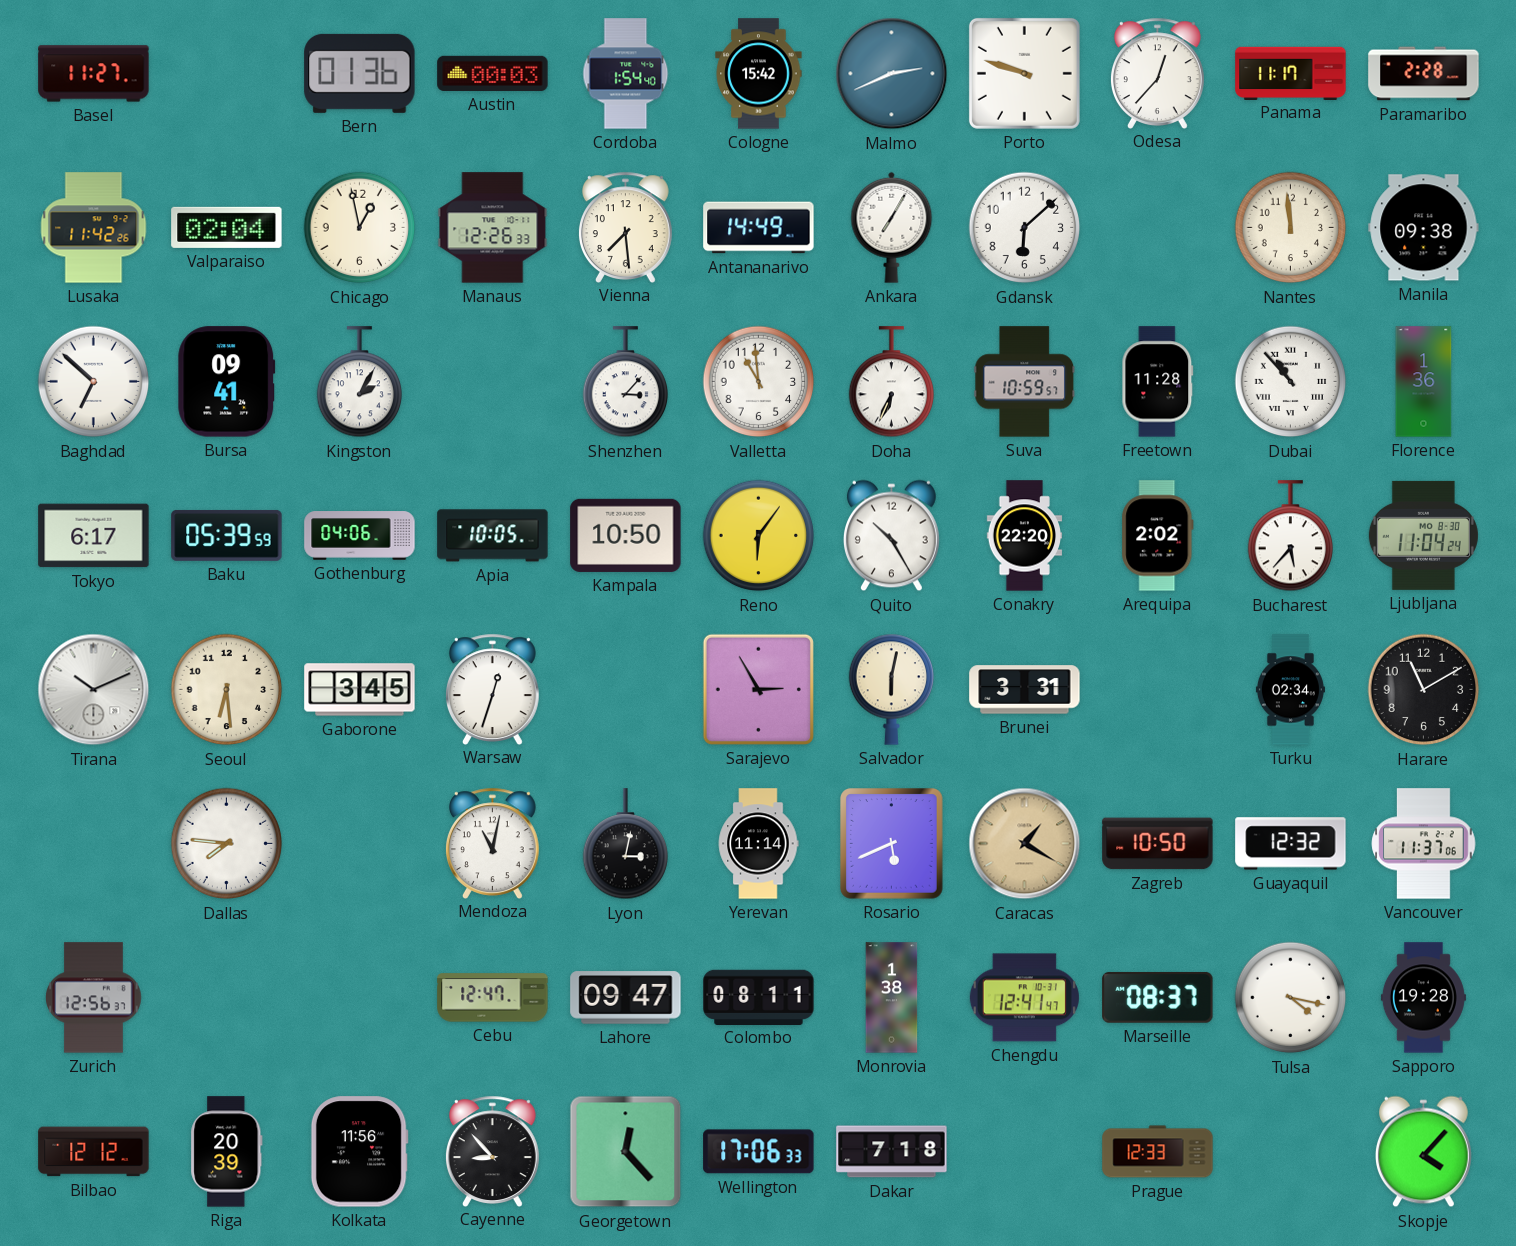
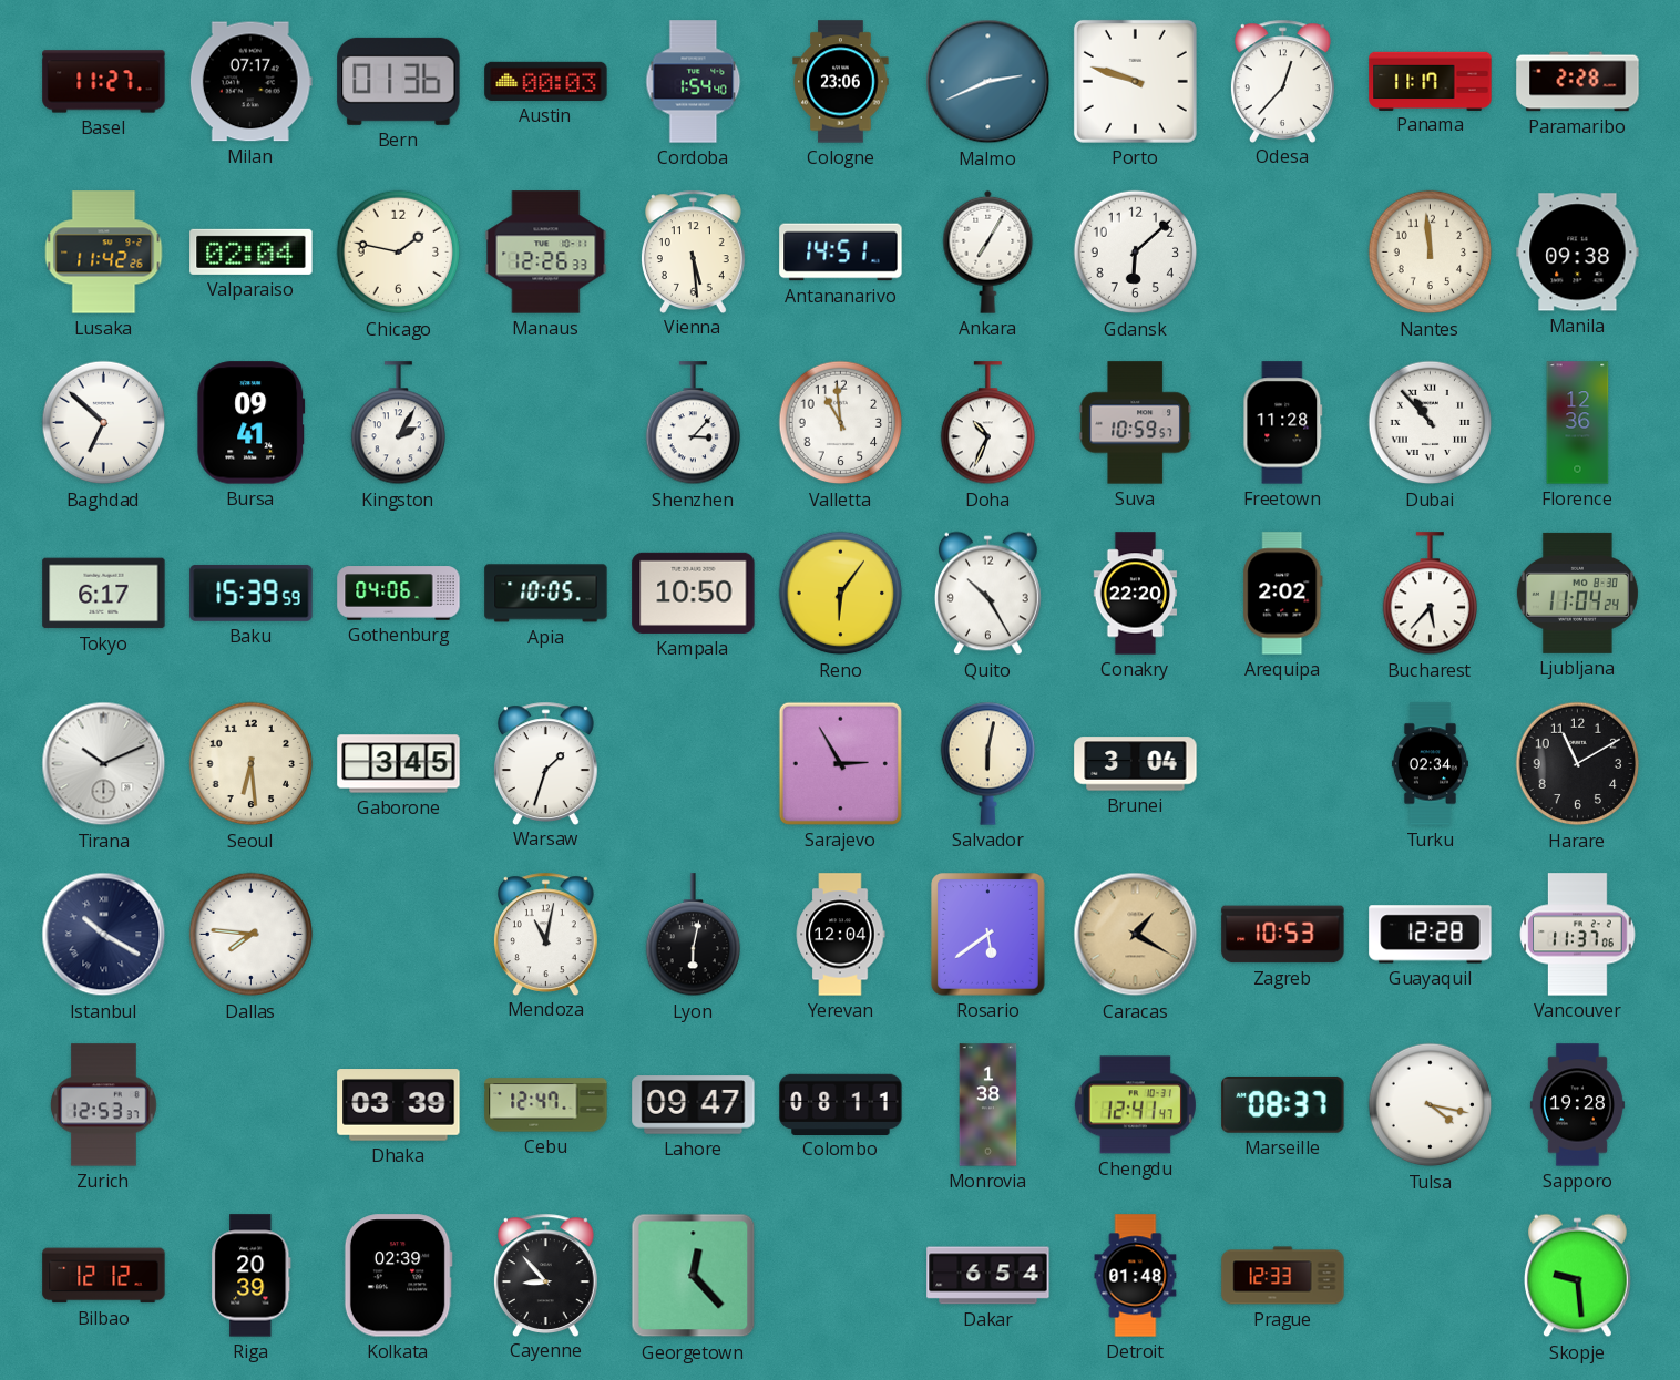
Milan: none -> 07:17 (250, 82)
Cologne: 15:42 -> 23:06 (841, 82)
Chicago: 12:58 -> 1:47 (399, 253)
Vienna: 7:29 -> 5:29 (693, 251)
Antananarivo: 14:49 -> 14:51 (841, 253)
Doha: 6:34 -> 10:34 (987, 423)
Florence: 1:36 -> 12:36 (1578, 423)
Baku: 05:39 -> 15:39 (252, 593)
Warsaw: 12:33 -> 1:33 (545, 763)
Brunei: 3:31 -> 3:04 (1136, 764)
Istanbul: none -> 10:20 (104, 935)
Lyon: 3:02 -> 6:02 (693, 935)
Yerevan: 11:14 -> 12:04 (840, 935)
Rosario: 5:41 -> 5:39 (988, 935)
Zagreb: 10:50 -> 10:53 (1283, 935)
Guayaquil: 12:32 -> 12:28 (1431, 935)
Zurich: 12:56 -> 12:53 (104, 1105)
Dhaka: none -> 03:39 (399, 1105)
Kolkata: 11:56 -> 02:39 (398, 1276)
Wellington: 17:06 -> none (759, 1152)
Dakar: 7:18 -> 6:54 (988, 1276)
Detroit: none -> 01:48 (1136, 1276)
Skopje: 4:07 -> 9:29 (1577, 1276)
